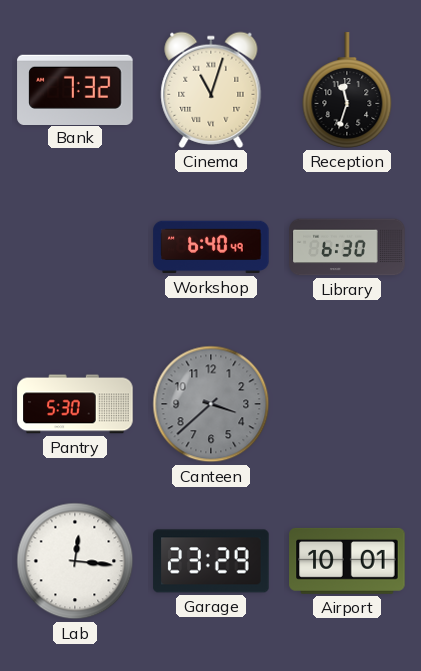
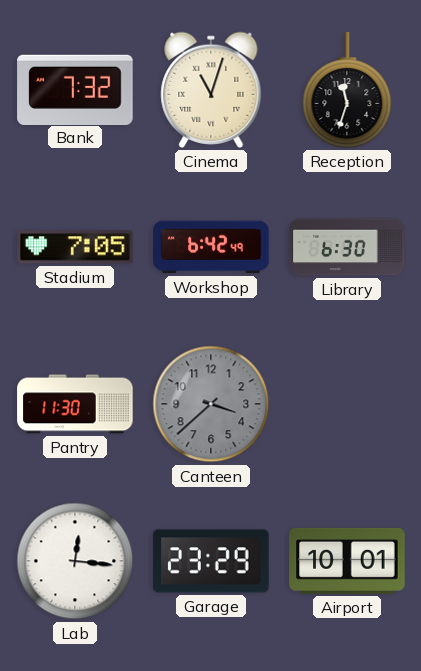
Stadium: none -> 7:05 (75, 247)
Workshop: 6:40 -> 6:42 (211, 247)
Pantry: 5:30 -> 11:30 (75, 404)
